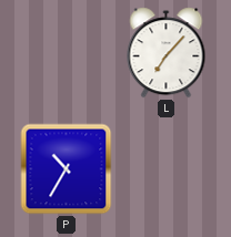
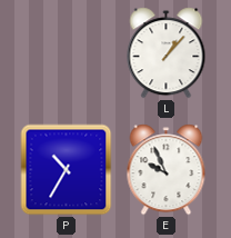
L: 7:07 -> 1:07 (167, 53)
E: none -> 9:56 (167, 170)
